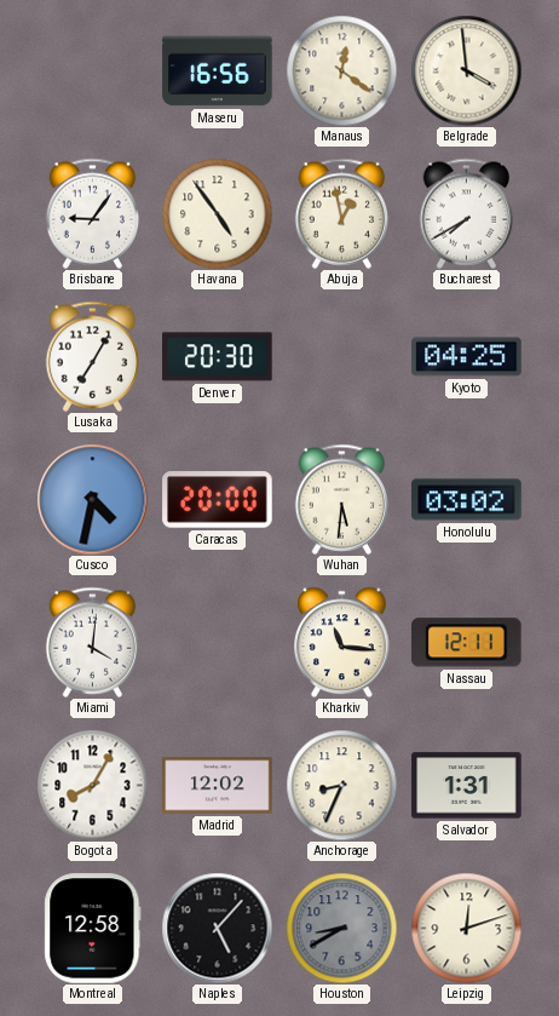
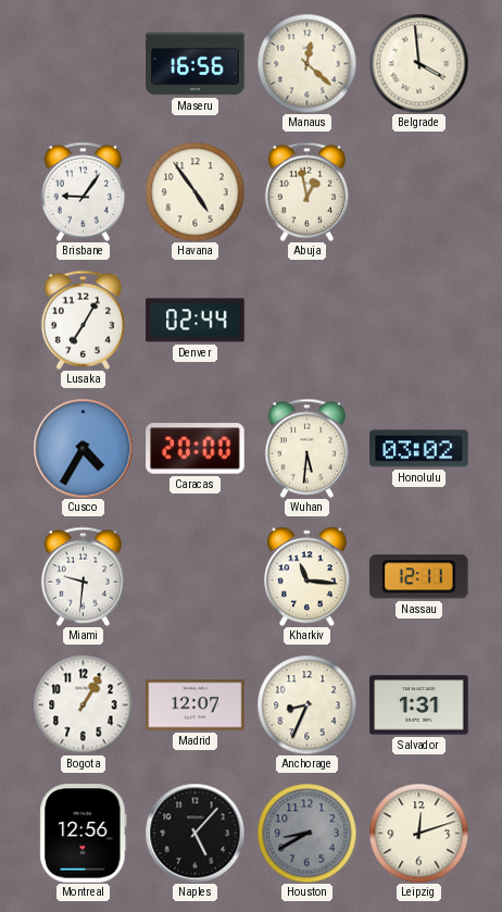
Manaus: 12:21 -> 12:22 (306, 63)
Bucharest: 7:40 -> none (467, 213)
Denver: 20:30 -> 02:44 (196, 321)
Kyoto: 04:25 -> none (467, 357)
Cusco: 4:32 -> 4:35 (83, 448)
Miami: 4:01 -> 9:31 (84, 576)
Bogota: 8:05 -> 1:05 (83, 704)
Madrid: 12:02 -> 12:07 (196, 705)
Montreal: 12:58 -> 12:56 (84, 834)
